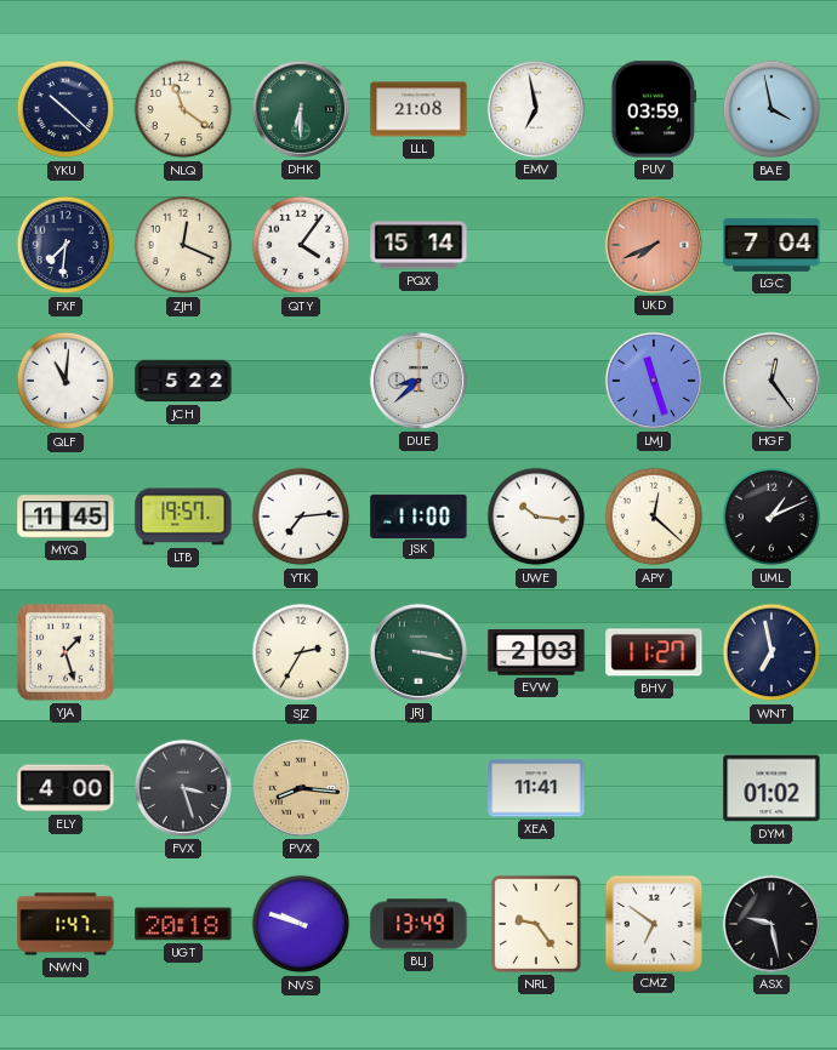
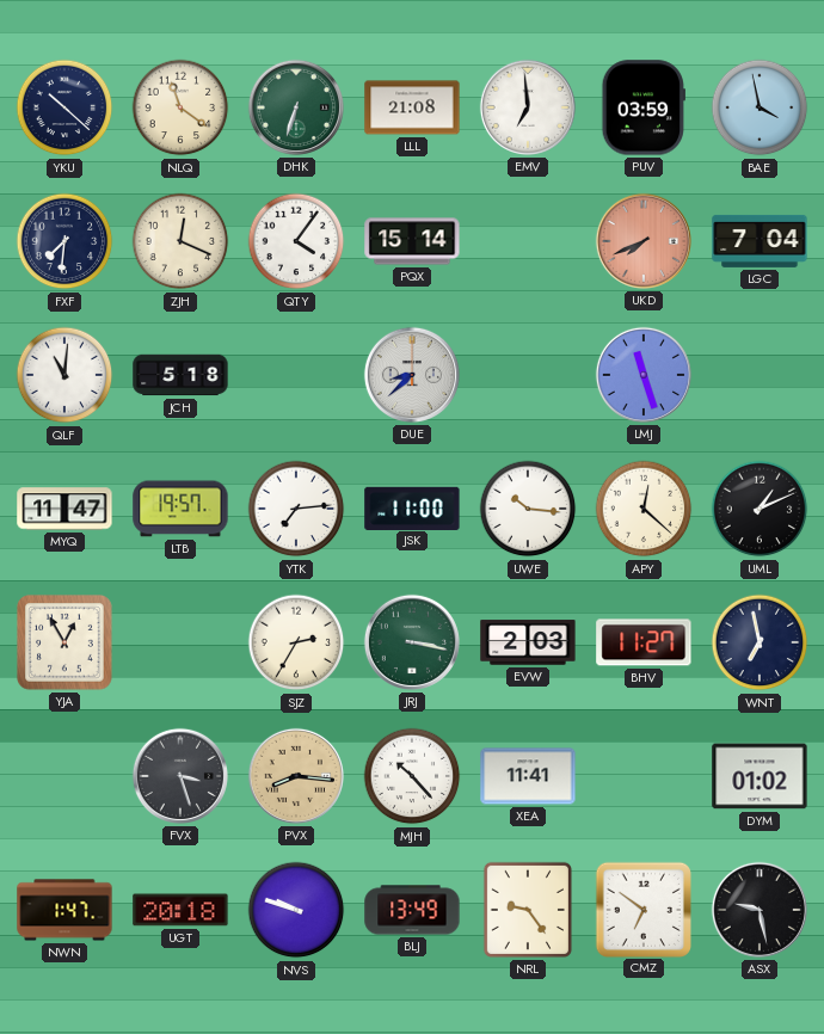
DHK: 6:30 -> 6:33 (296, 107)
EMV: 6:58 -> 6:59 (528, 107)
JCH: 5:22 -> 5:18 (180, 375)
HGF: 12:24 -> none (771, 381)
MYQ: 11:45 -> 11:47 (64, 509)
YJA: 1:27 -> 12:55 (64, 642)
ELY: 4:00 -> none (66, 788)
MJH: none -> 10:23 (412, 776)
